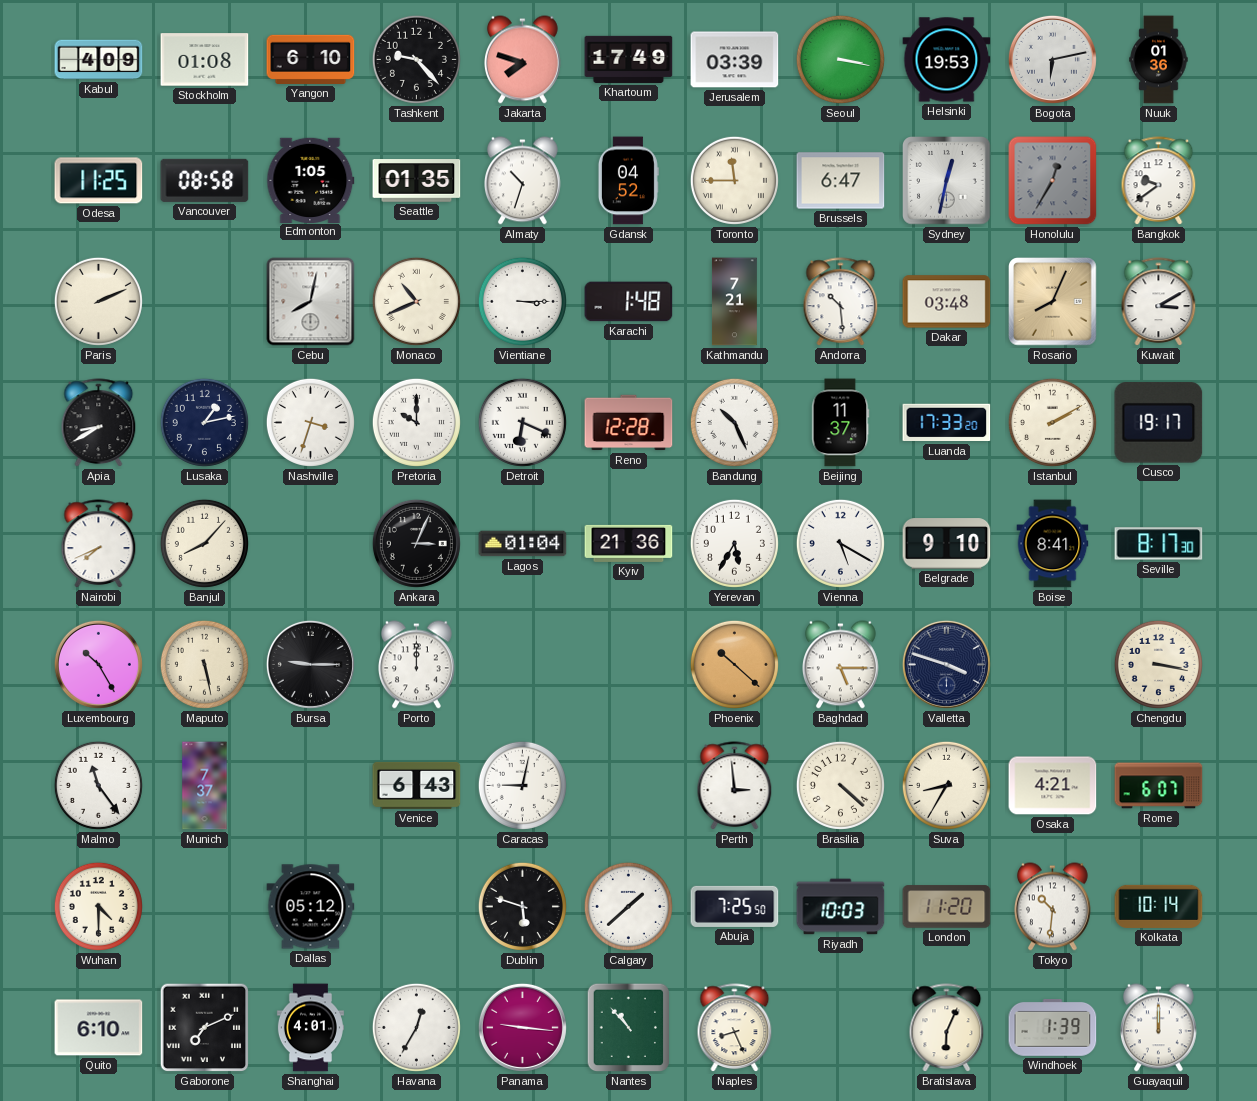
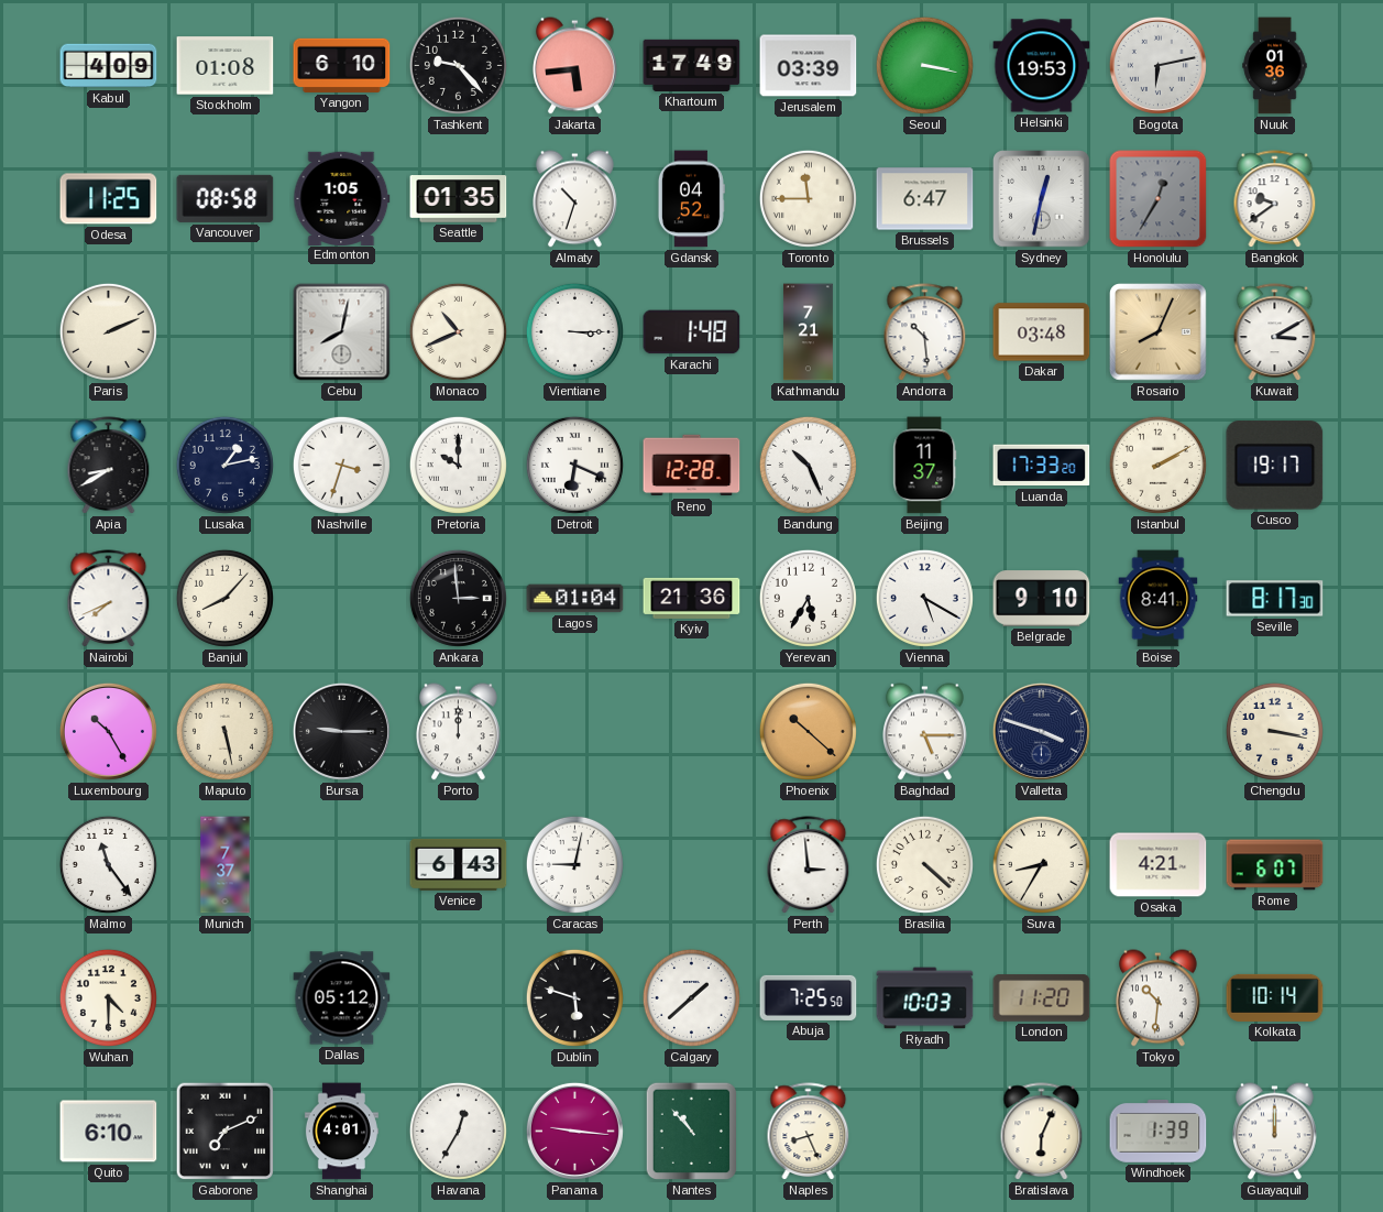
Jakarta: 7:48 -> 5:44 (575, 66)
Ankara: 3:04 -> 2:59 (458, 598)
